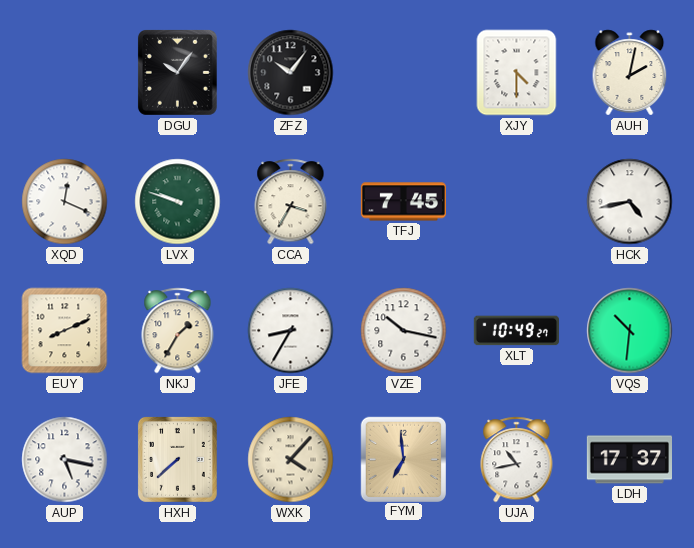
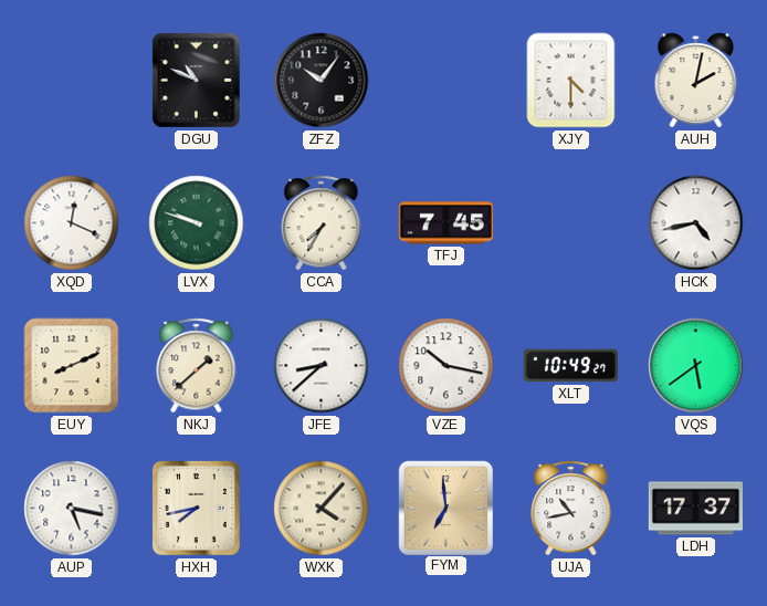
DGU: 10:06 -> 10:49 (196, 80)
CCA: 3:35 -> 7:35 (322, 223)
NKJ: 1:35 -> 1:38 (197, 366)
JFE: 8:35 -> 8:38 (322, 366)
VQS: 10:31 -> 5:39 (696, 366)
HXH: 7:38 -> 7:43 (196, 508)
